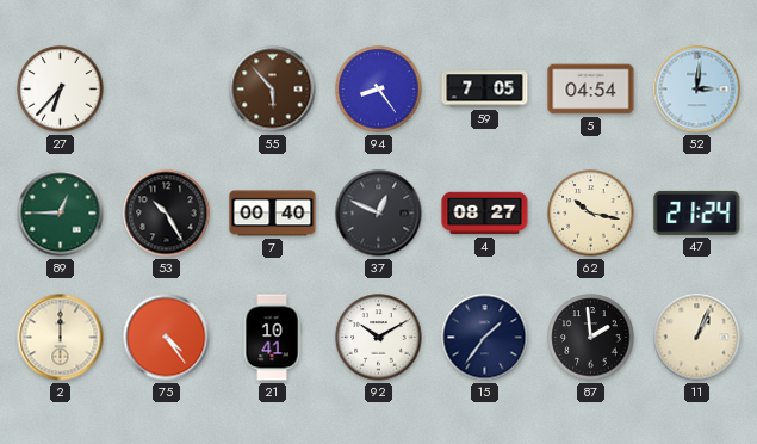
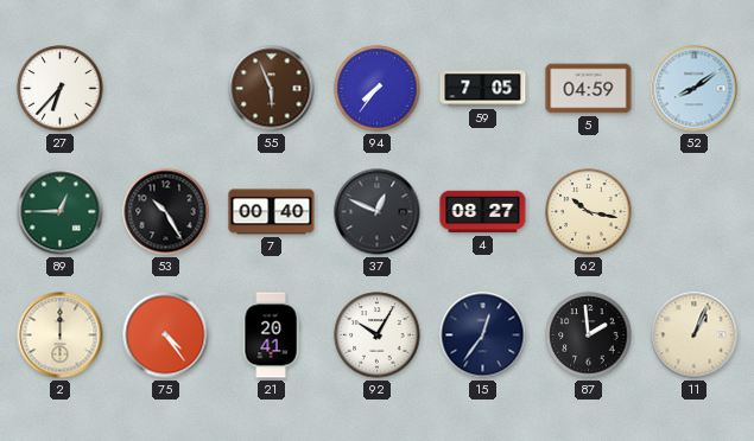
55: 5:53 -> 5:56 (272, 89)
94: 8:24 -> 7:36 (378, 89)
5: 04:54 -> 04:59 (589, 89)
52: 3:01 -> 8:09 (695, 89)
47: 21:24 -> none (697, 212)
21: 10:41 -> 20:41 (271, 335)
92: 10:10 -> 10:05 (378, 335)
15: 1:36 -> 12:36 (483, 335)
